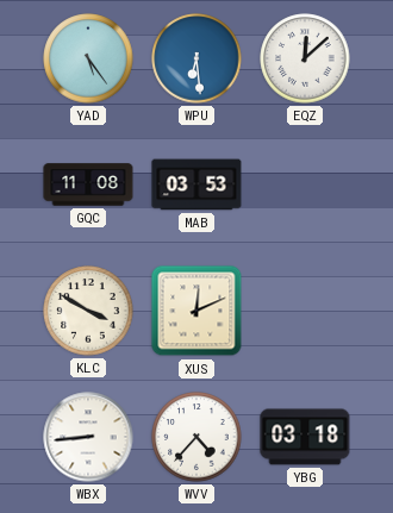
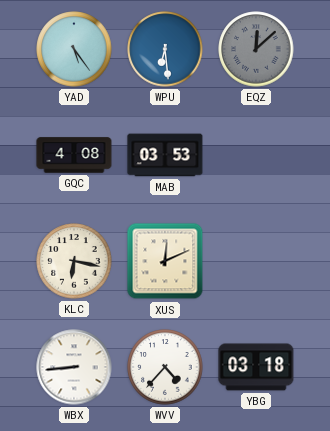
EQZ dial: white -> grey (256, 49)
GQC: 11:08 -> 4:08 (74, 155)
KLC: 3:50 -> 6:17 (74, 261)
